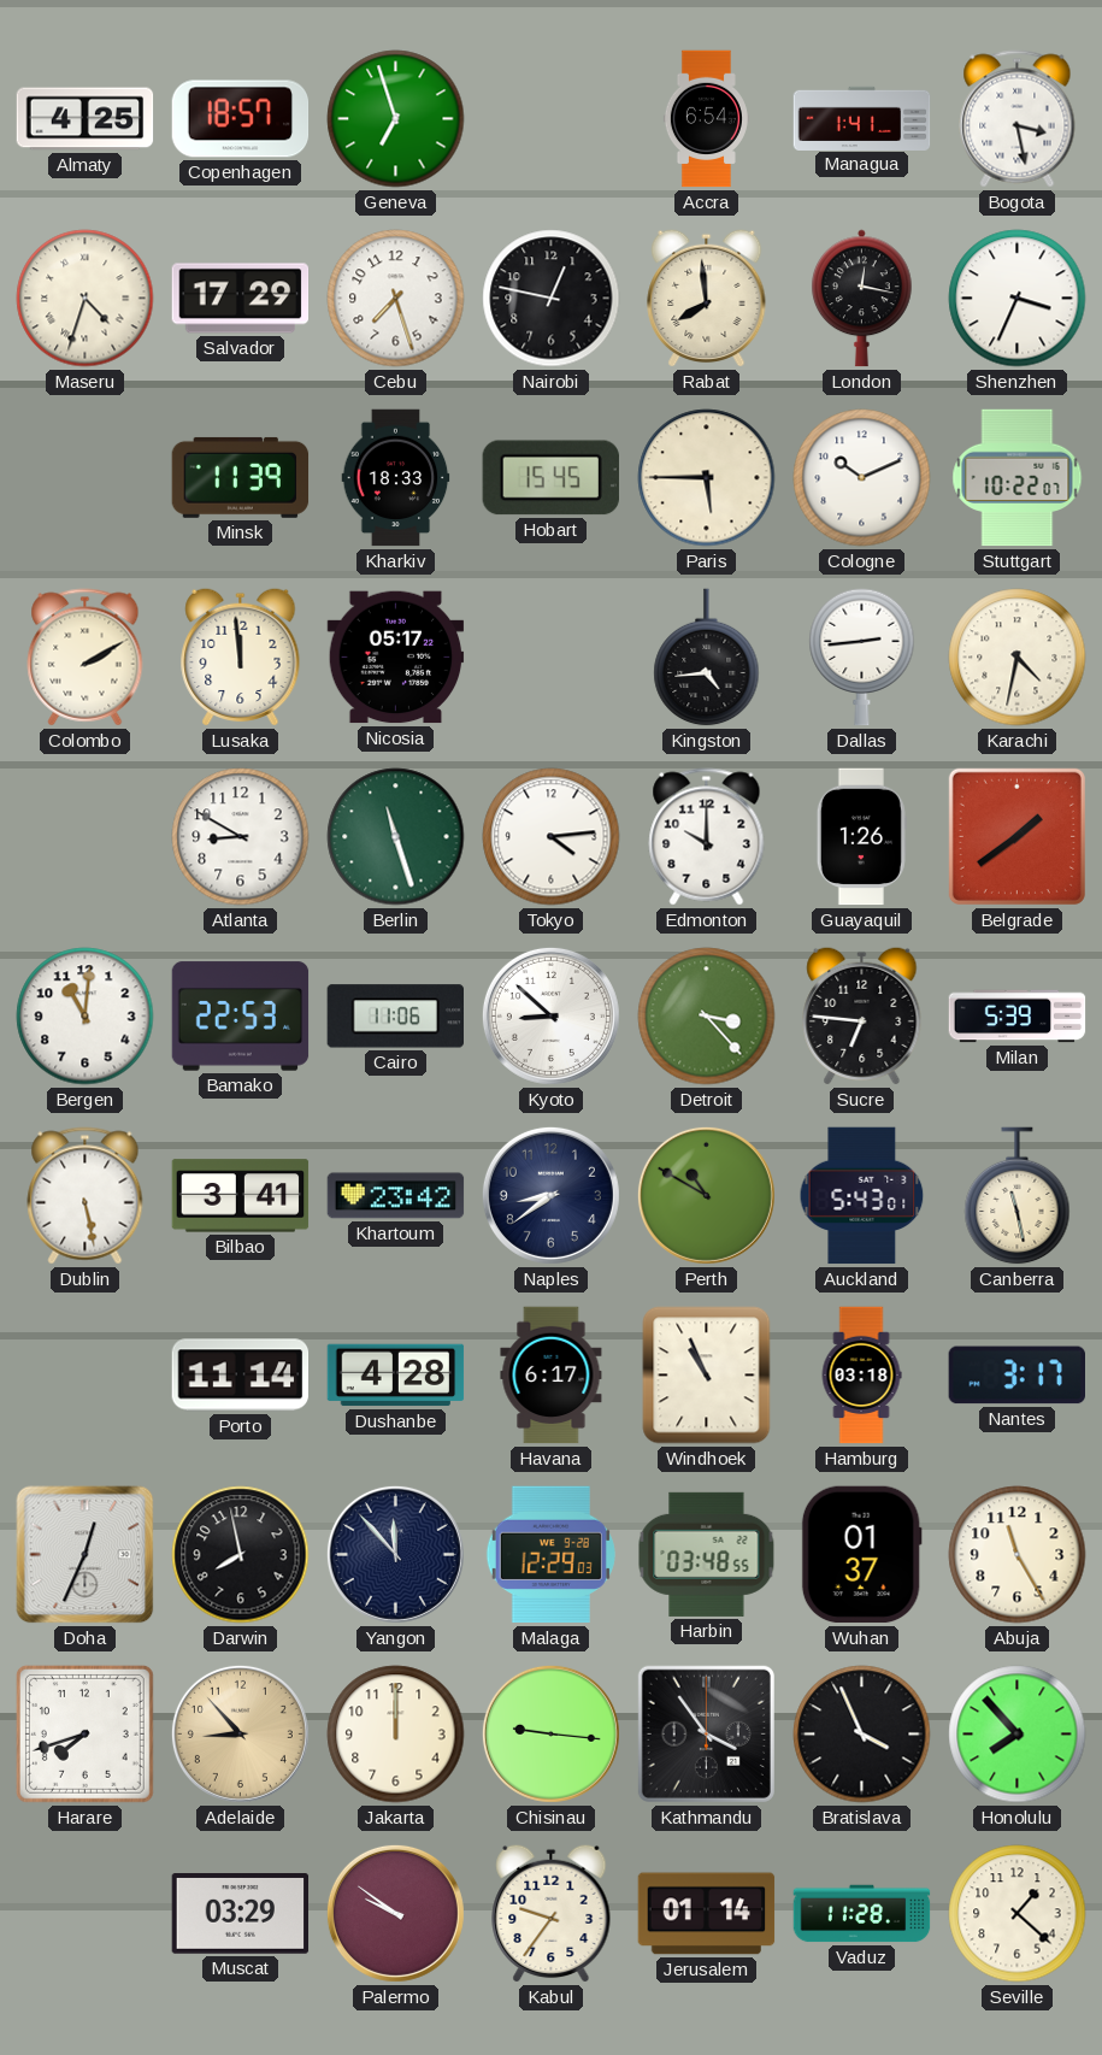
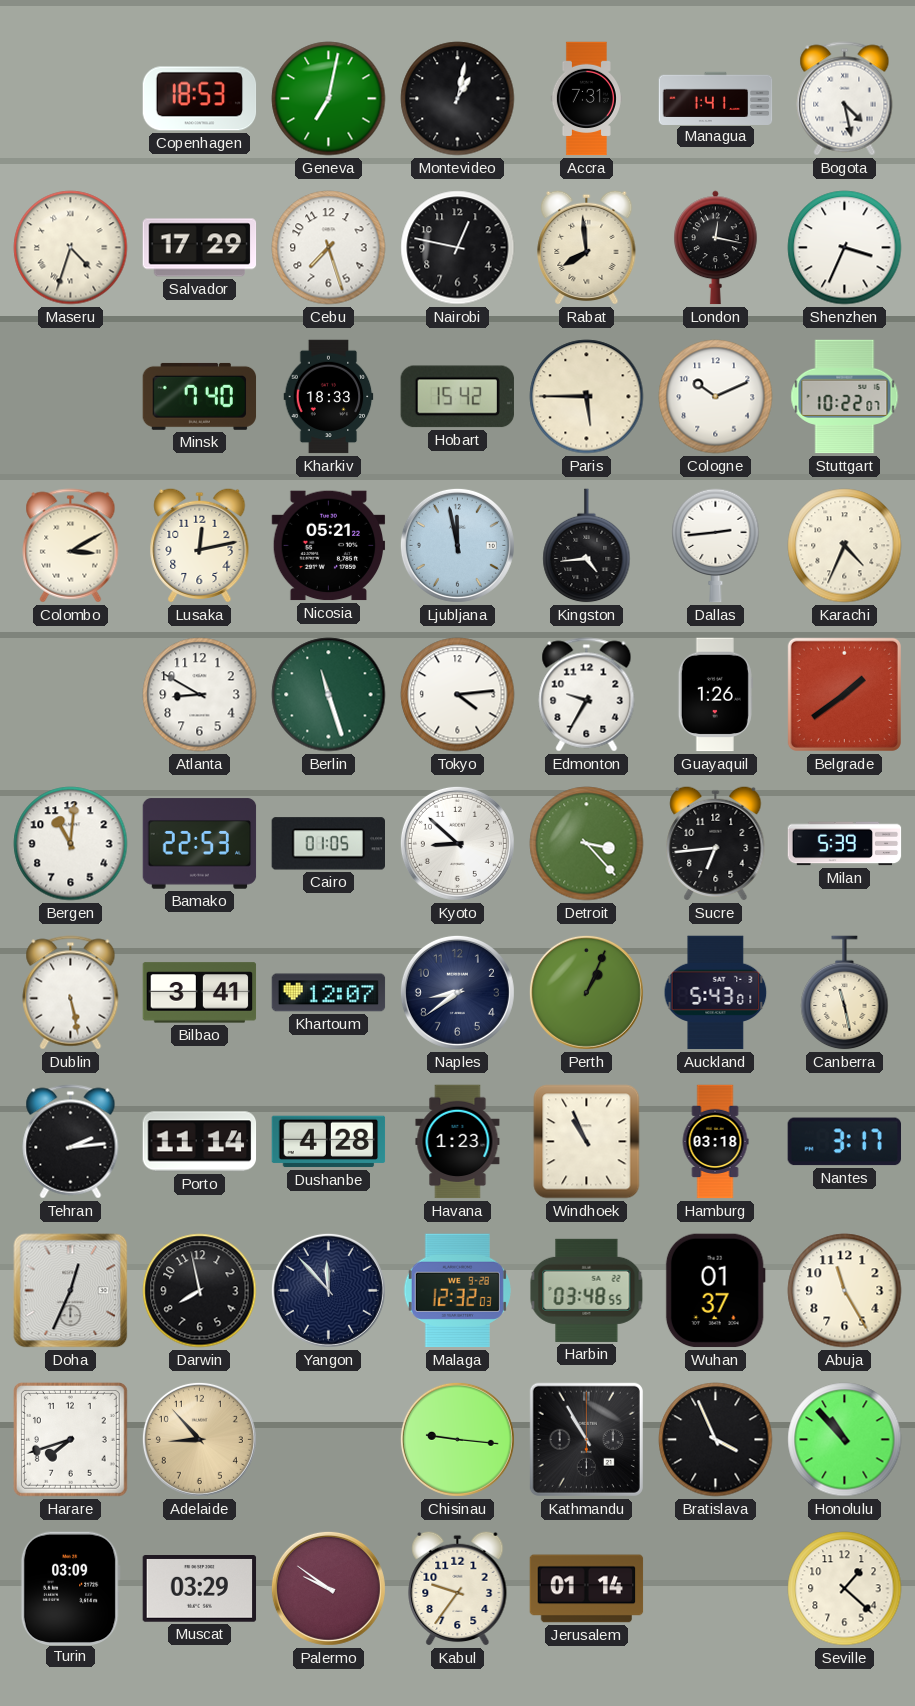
Almaty: 4:25 -> none (86, 119)
Copenhagen: 18:57 -> 18:53 (200, 99)
Geneva: 6:57 -> 7:02 (329, 99)
Montevideo: none -> 1:02 (458, 99)
Accra: 6:54 -> 7:31 (586, 99)
Bogota: 3:28 -> 4:28 (845, 99)
Minsk: 11:39 -> 7:40 (200, 396)
Hobart: 15:45 -> 15:42 (457, 397)
Colombo: 2:10 -> 3:10 (71, 546)
Lusaka: 11:59 -> 12:13 (200, 545)
Nicosia: 05:17 -> 05:21 (329, 546)
Ljubljana: none -> 11:58 (457, 545)
Karachi: 4:32 -> 4:34 (845, 546)
Edmonton: 10:00 -> 9:35 (587, 695)
Cairo: 11:06 -> 01:05 (328, 844)
Sucre: 6:46 -> 6:44 (716, 843)
Khartoum: 23:42 -> 12:07 (329, 993)
Perth: 10:50 -> 1:04 (586, 992)
Tehran: none -> 2:14 (71, 1142)
Havana: 6:17 -> 1:23 (458, 1142)
Malaga: 12:29 -> 12:32 (457, 1291)
Jakarta: 12:00 -> none (396, 1735)
Kathmandu: 3:54 -> 10:55 (586, 1439)
Honolulu: 7:53 -> 10:53 (845, 1440)
Turin: none -> 03:09 (70, 1588)
Vaduz: 11:28 -> none (862, 1914)
